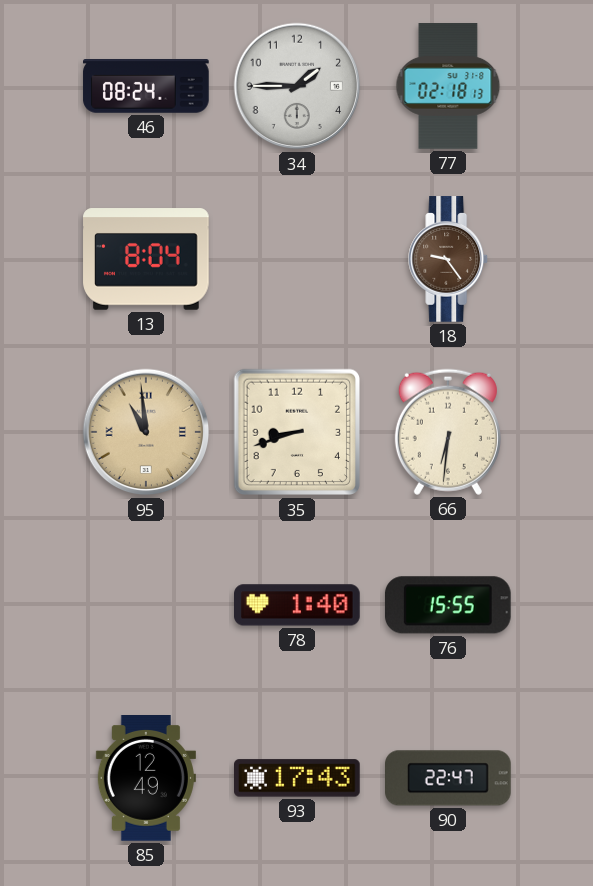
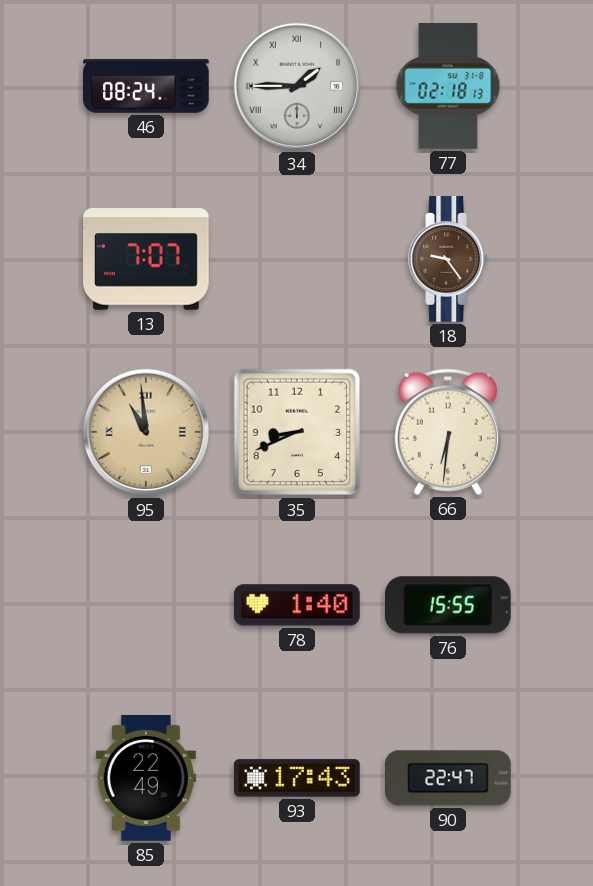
34 numerals: Arabic -> Roman (297, 86)
13: 8:04 -> 7:07 (146, 259)
35: 8:42 -> 8:41 (297, 432)
85: 12:49 -> 22:49 (146, 778)
